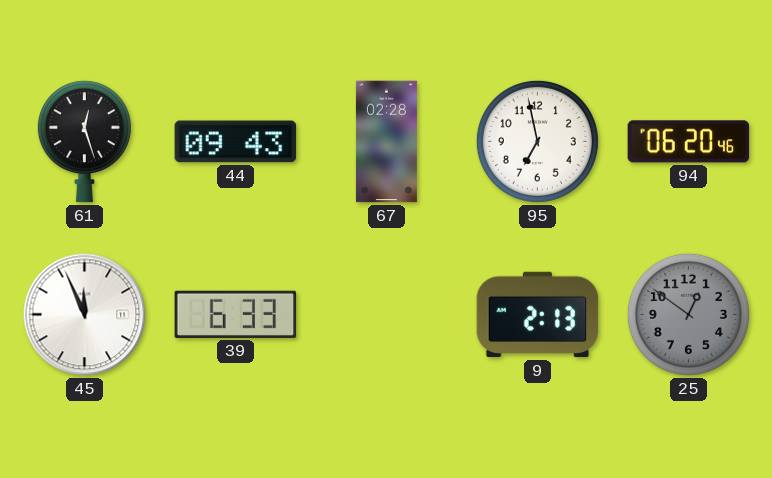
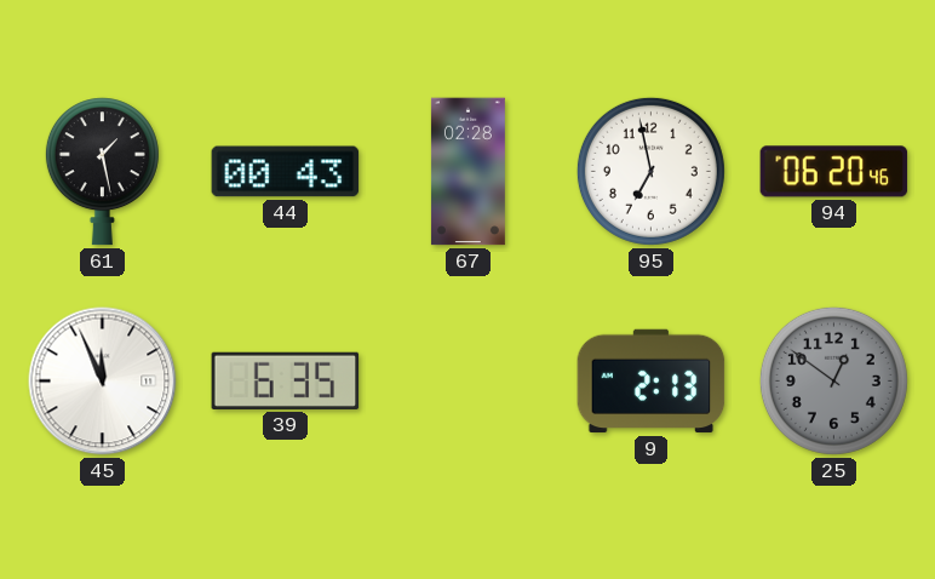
61: 12:27 -> 1:28 (102, 172)
44: 09:43 -> 00:43 (286, 172)
39: 6:33 -> 6:35 (286, 380)
